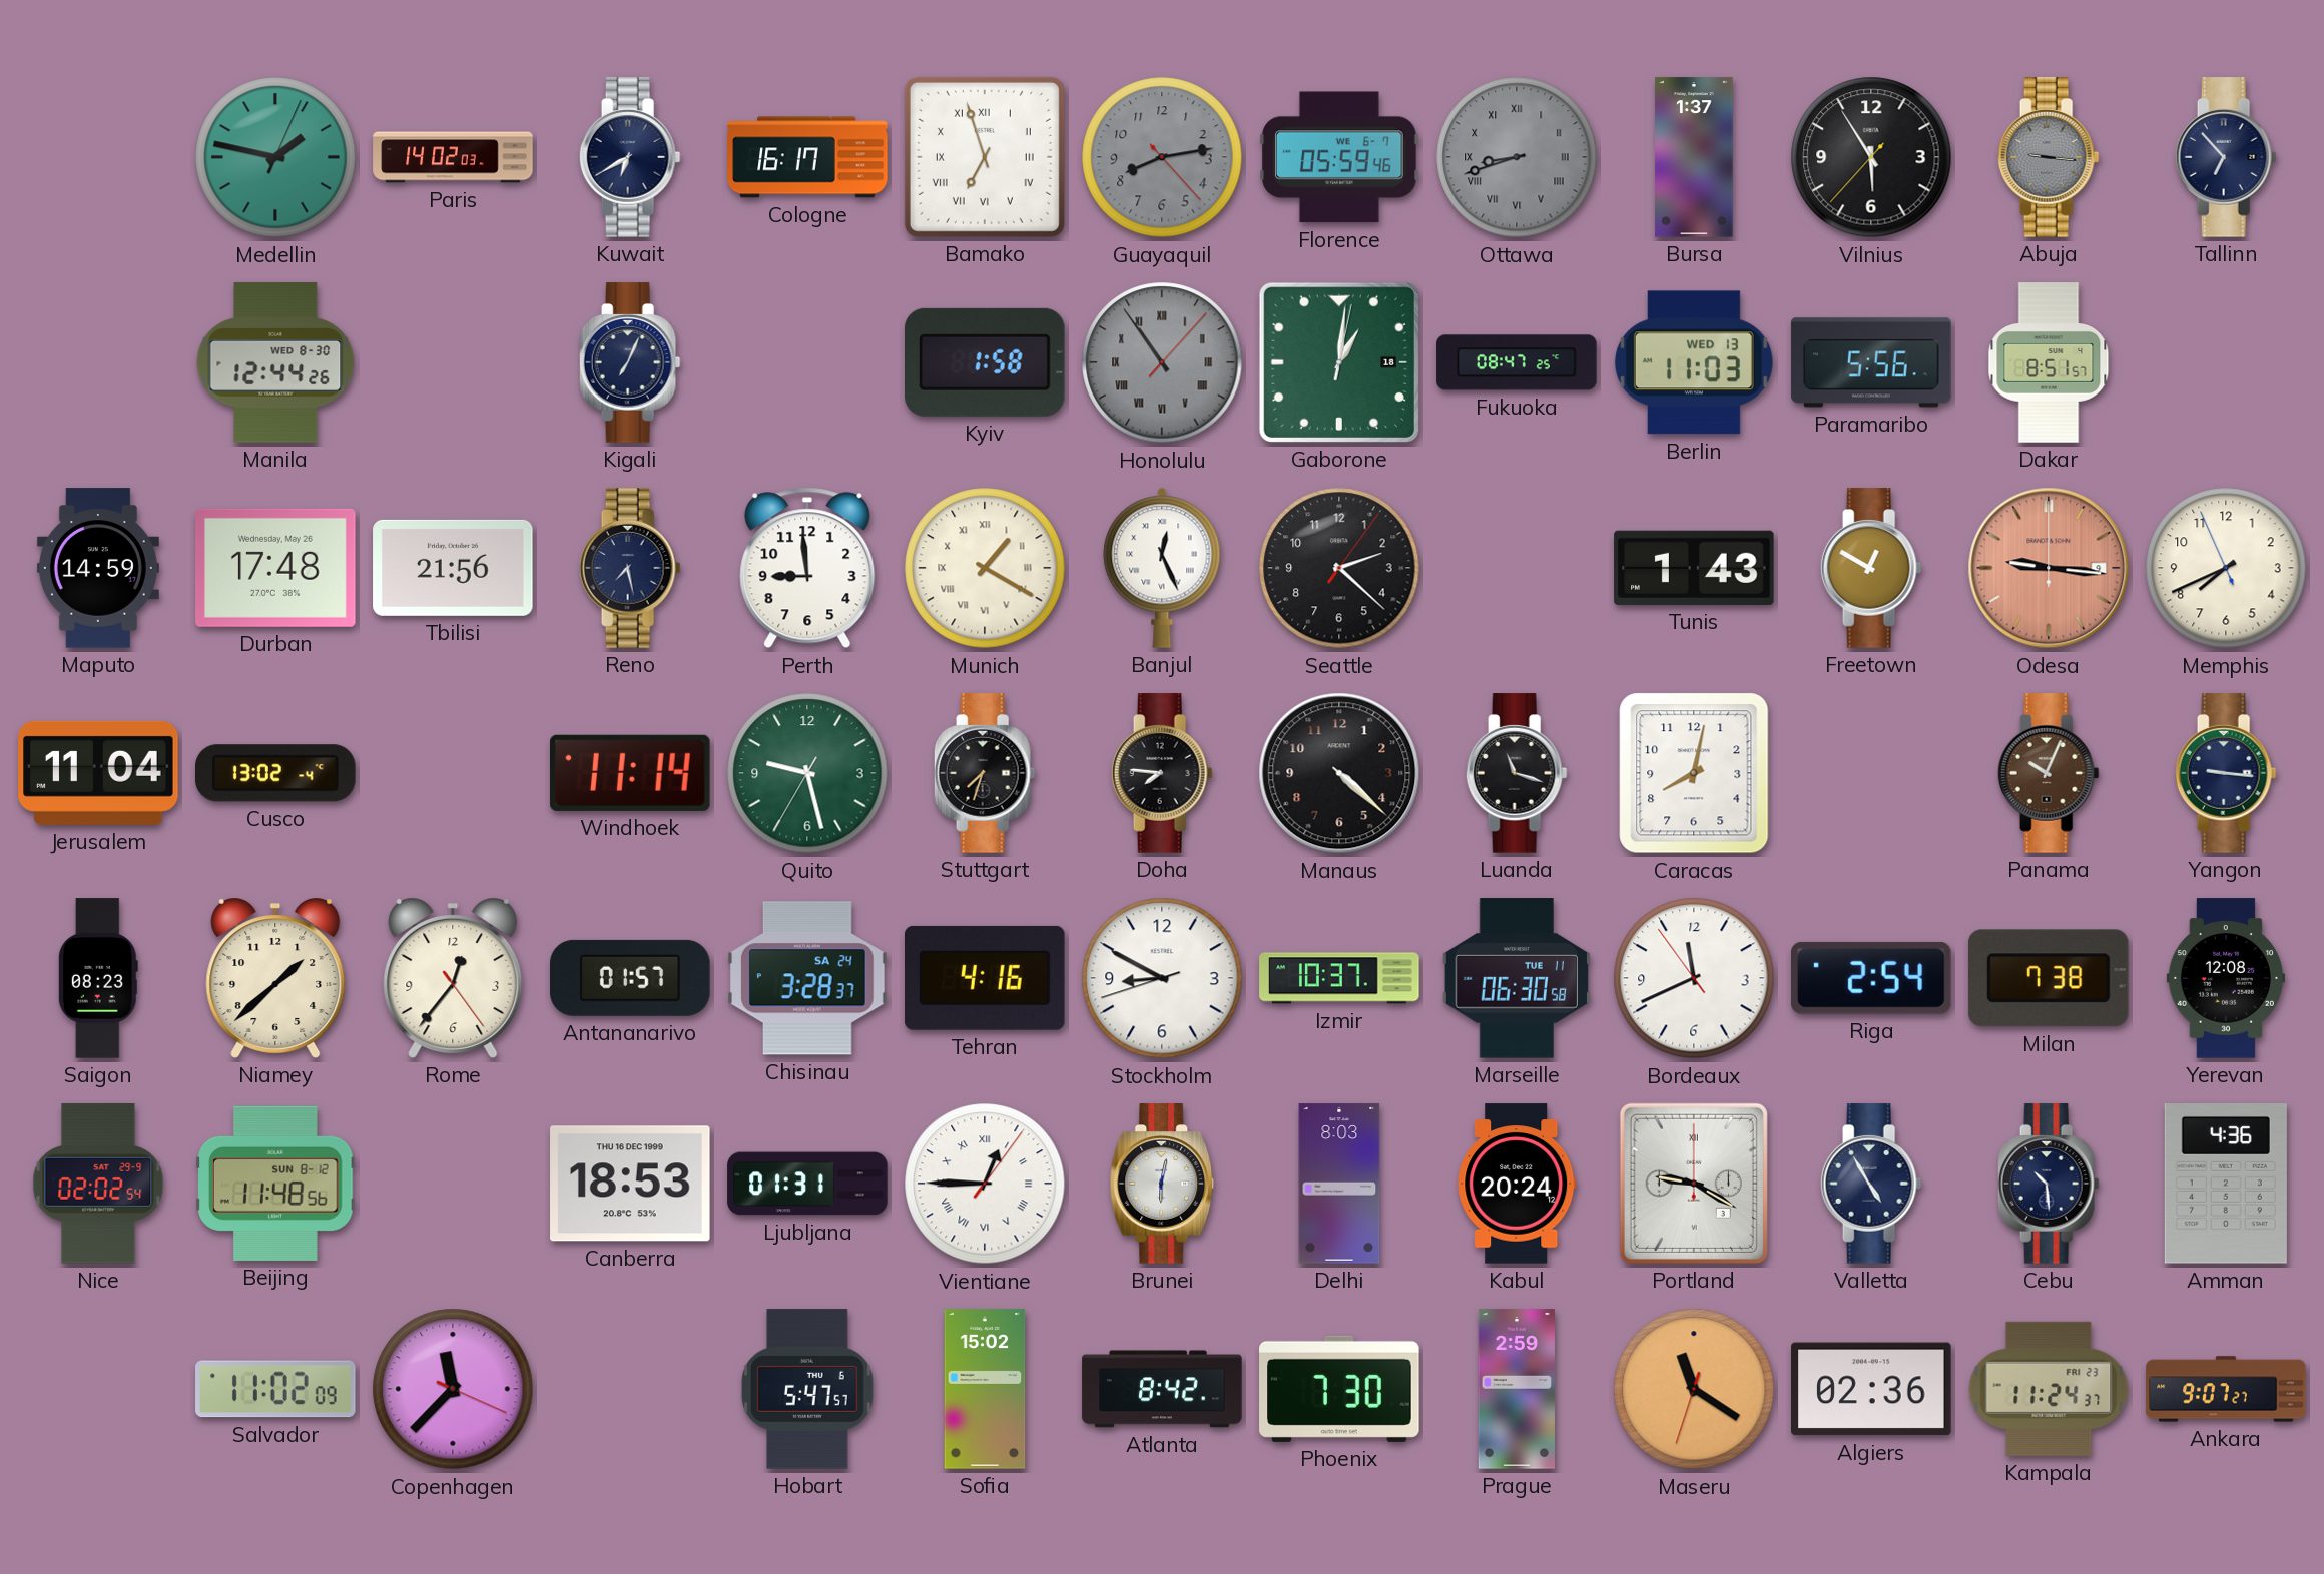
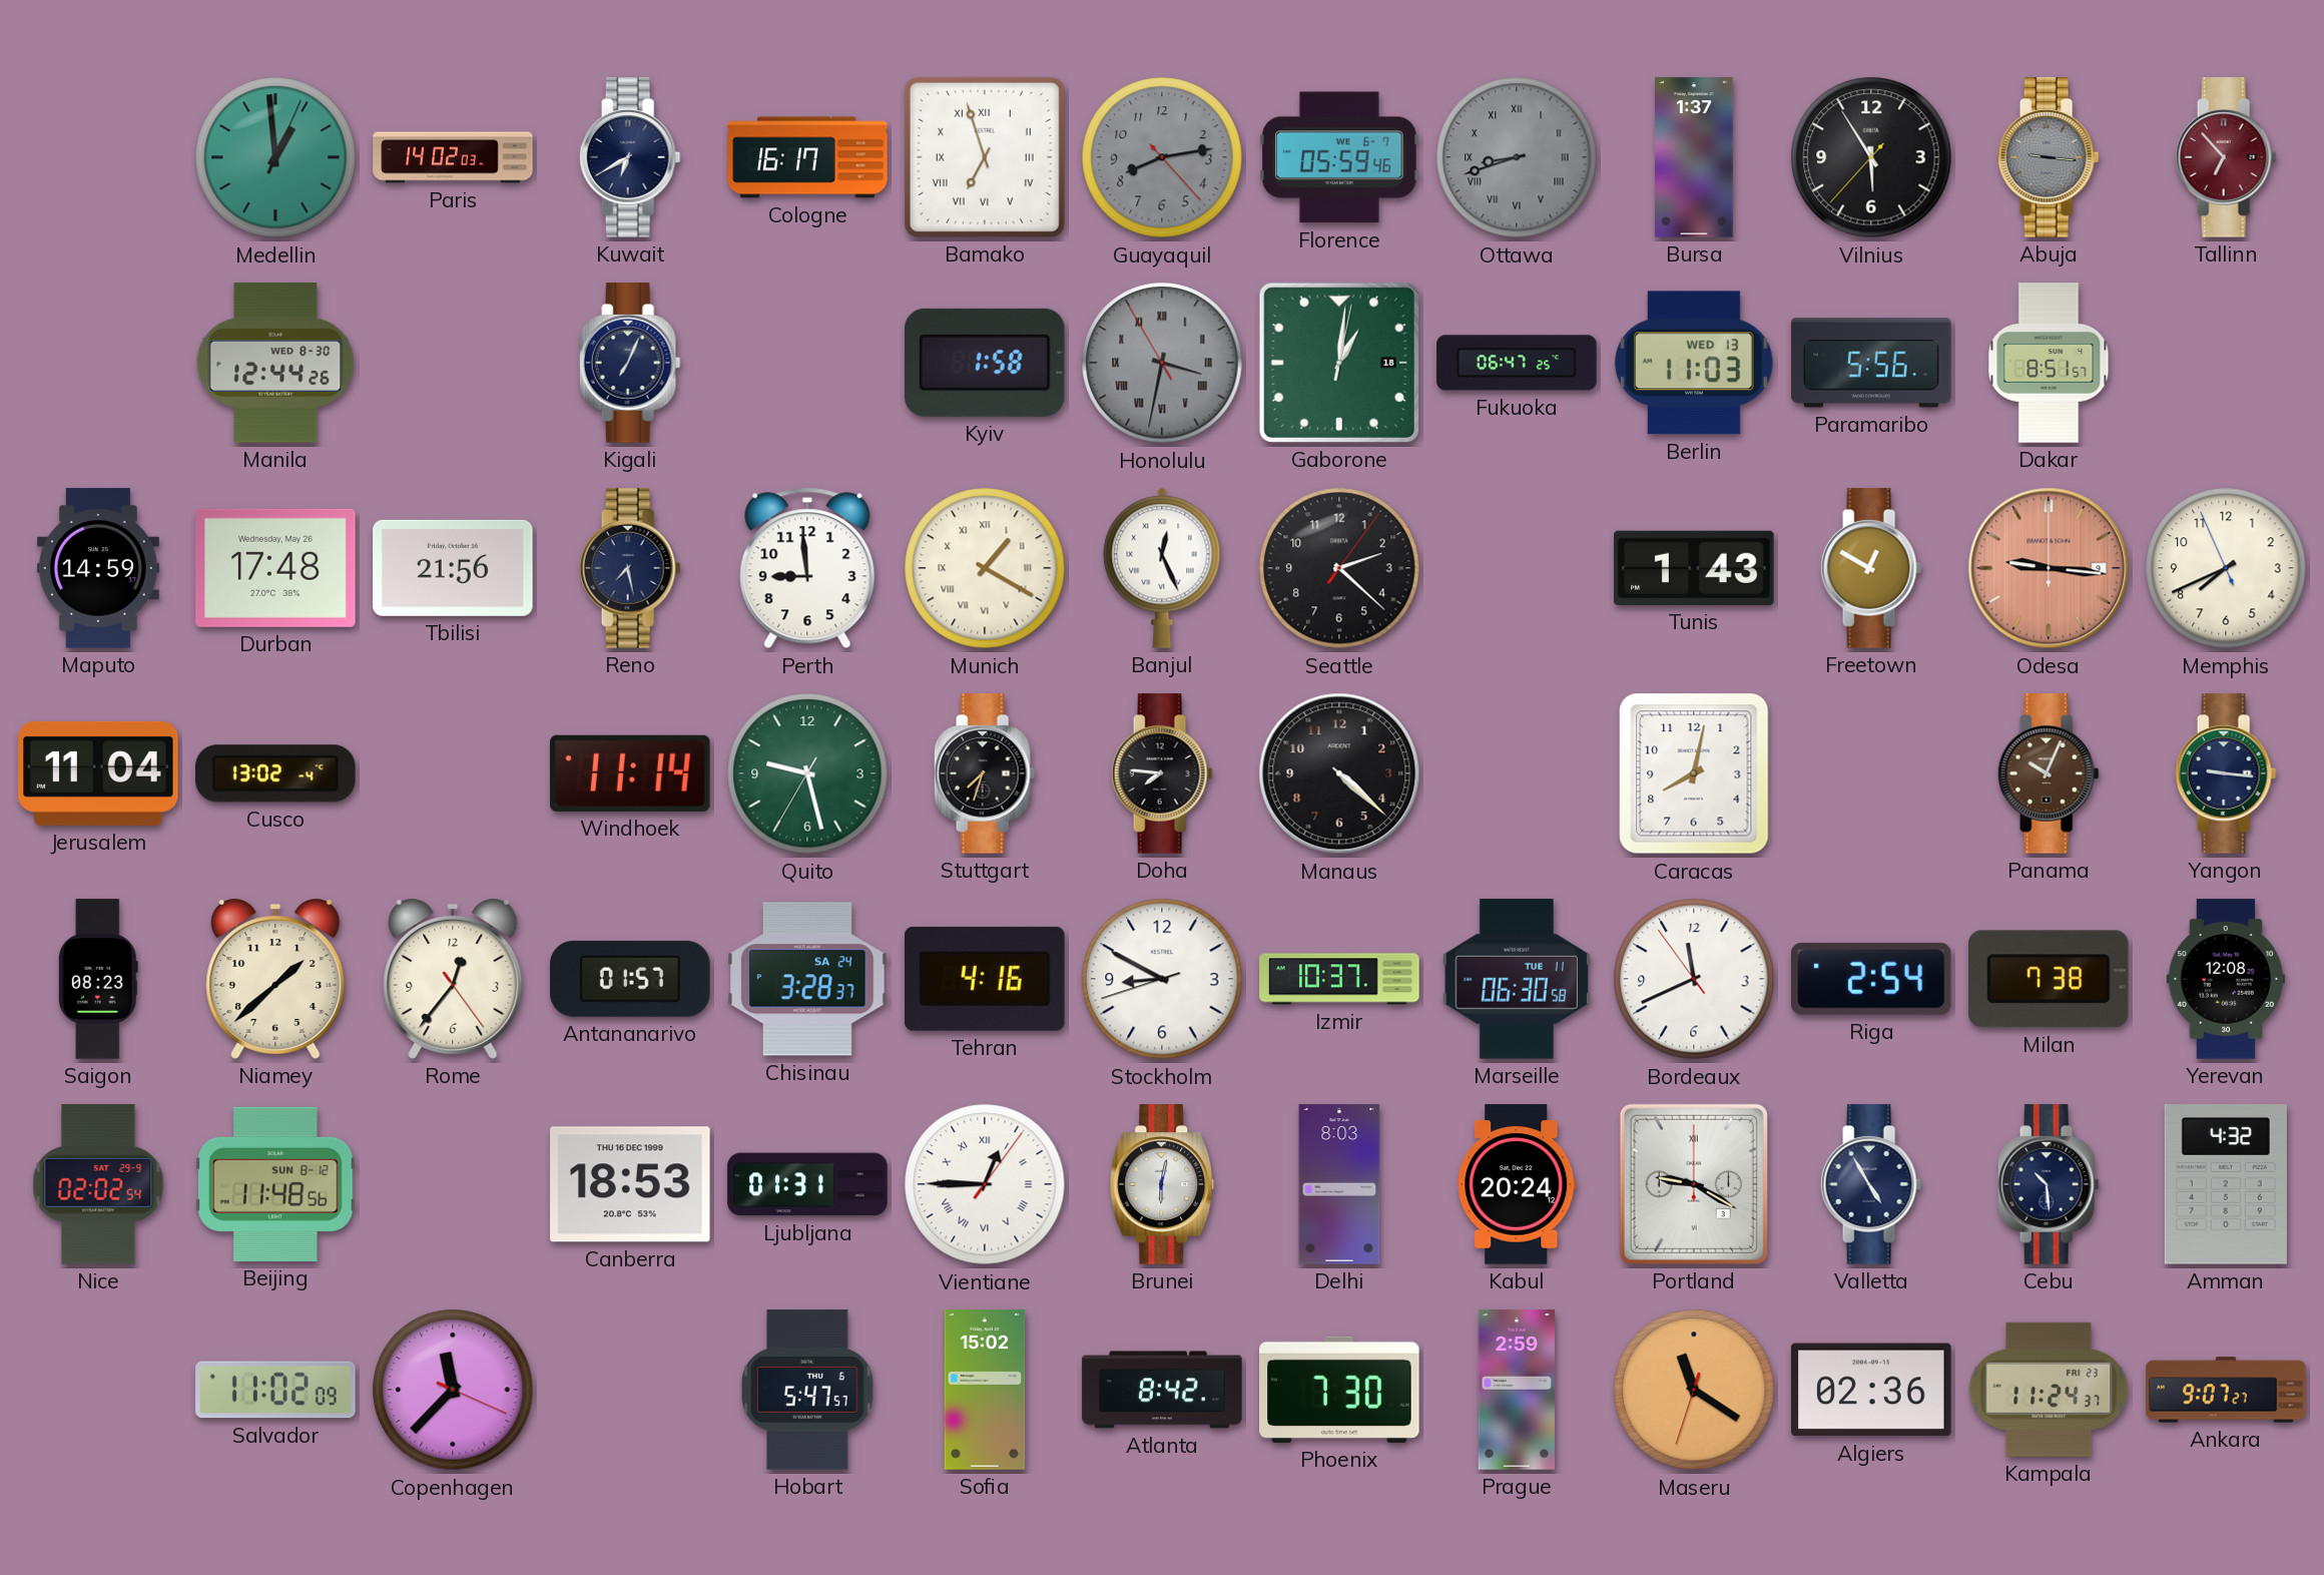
Medellin: 1:47 -> 12:59 (275, 157)
Tallinn dial: navy -> burgundy (2226, 157)
Honolulu: 10:54 -> 3:31 (1162, 363)
Fukuoka: 08:47 -> 06:47 (1517, 363)
Luanda: 11:18 -> none (1517, 773)
Amman: 4:36 -> 4:32 (2226, 1184)
